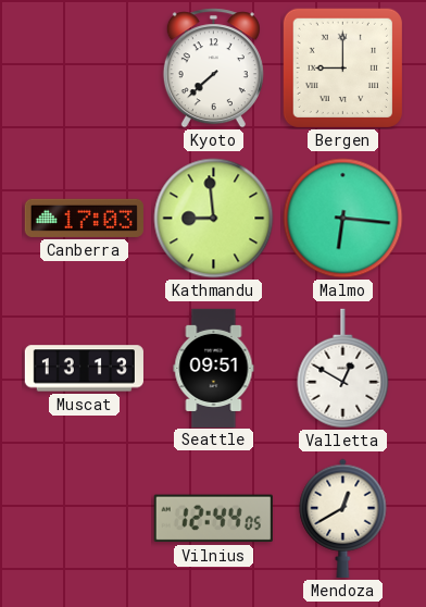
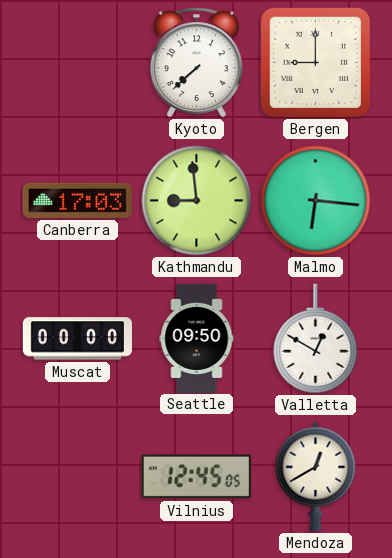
Muscat: 13:13 -> 00:00 (77, 339)
Seattle: 09:51 -> 09:50 (197, 338)
Vilnius: 12:44 -> 12:45 (196, 477)
